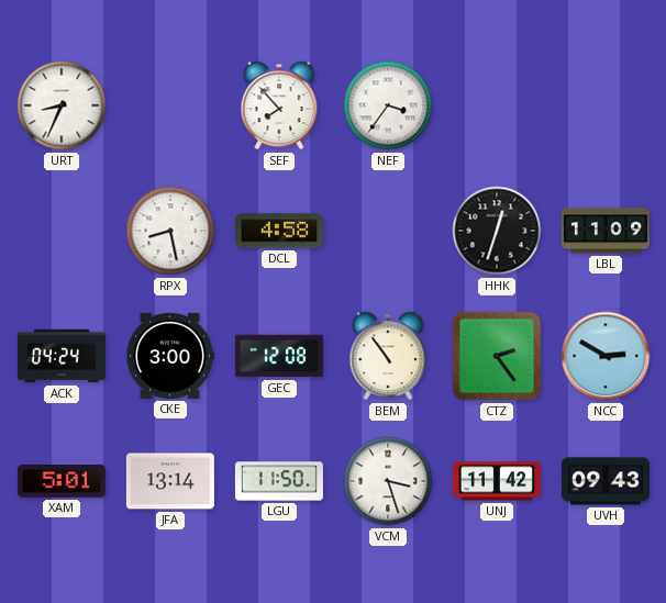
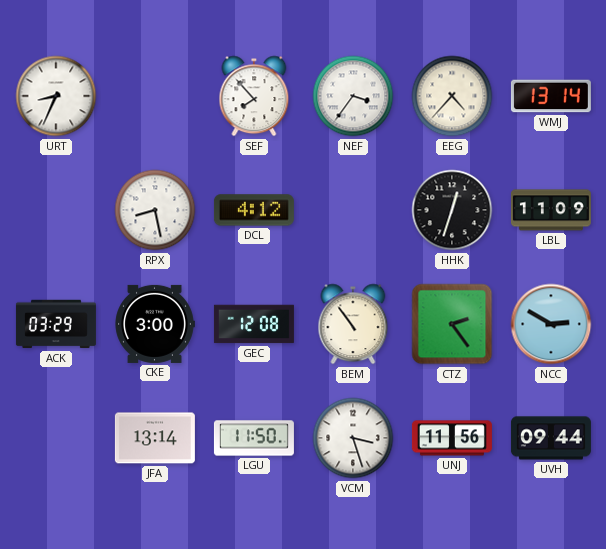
EEG: none -> 4:37 (452, 96)
WMJ: none -> 13:14 (551, 96)
DCL: 4:58 -> 4:12 (254, 210)
ACK: 04:24 -> 03:29 (56, 324)
XAM: 5:01 -> none (62, 481)
UNJ: 11:42 -> 11:56 (452, 438)
UVH: 09:43 -> 09:44 (551, 438)
